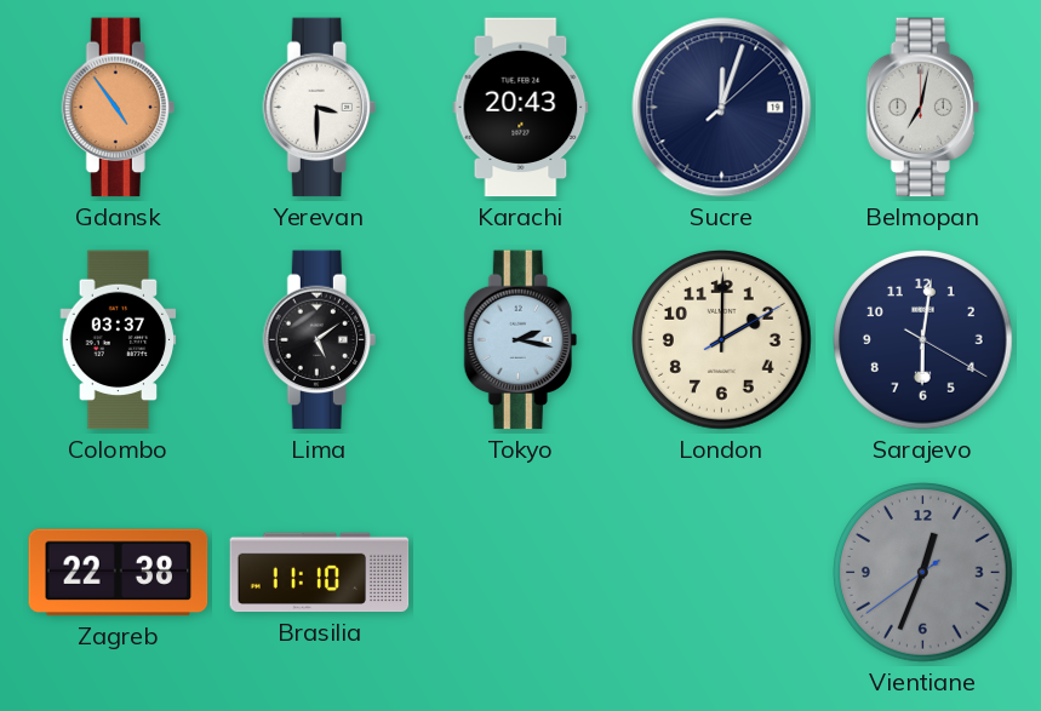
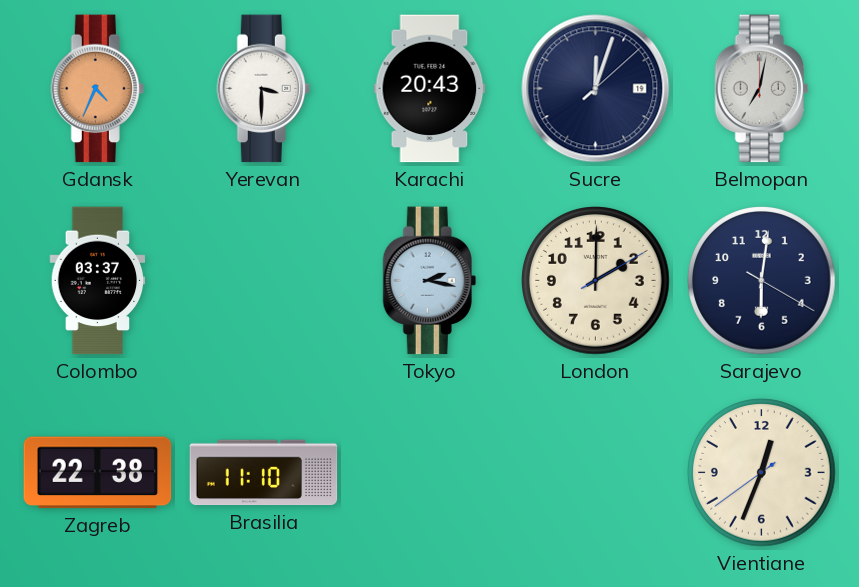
Gdansk: 4:54 -> 4:34 (97, 89)
Lima: 5:09 -> none (319, 340)
Vientiane dial: grey -> cream (762, 473)
